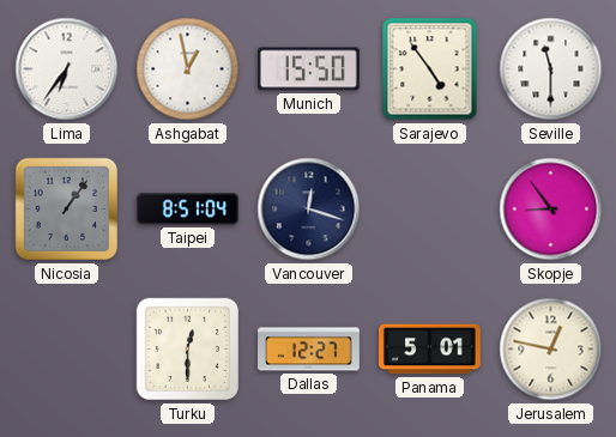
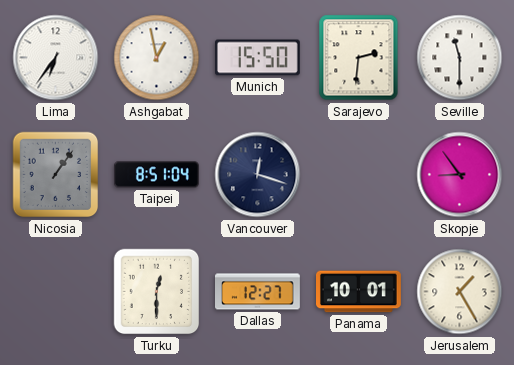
Sarajevo: 4:54 -> 2:31 (359, 58)
Panama: 5:01 -> 10:01 (359, 292)
Jerusalem: 12:47 -> 1:25 (460, 292)
